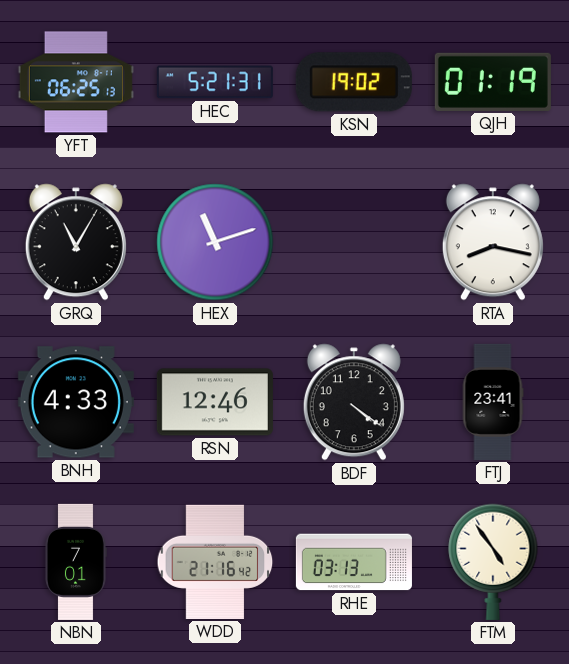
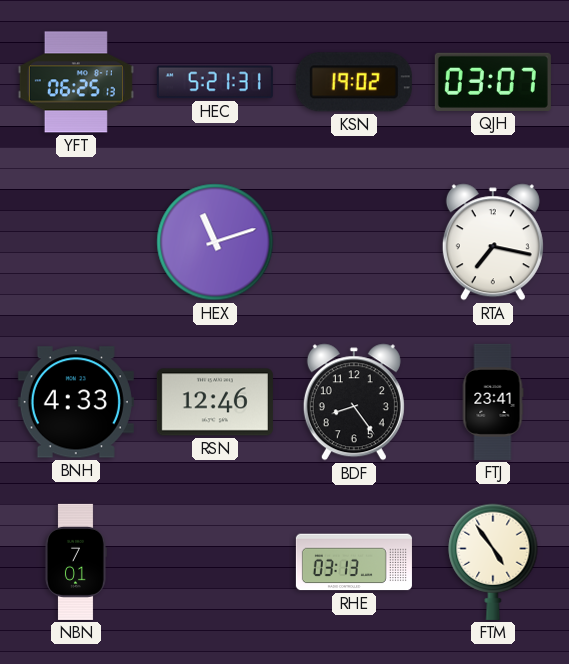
QJH: 01:19 -> 03:07 (493, 82)
GRQ: 11:05 -> none (76, 242)
RTA: 8:17 -> 7:17 (493, 242)
BDF: 4:21 -> 8:24 (354, 402)
WDD: 21:16 -> none (215, 562)
